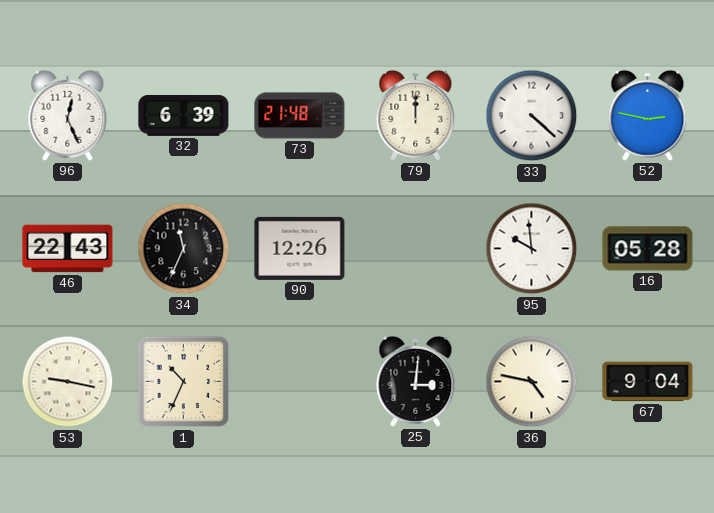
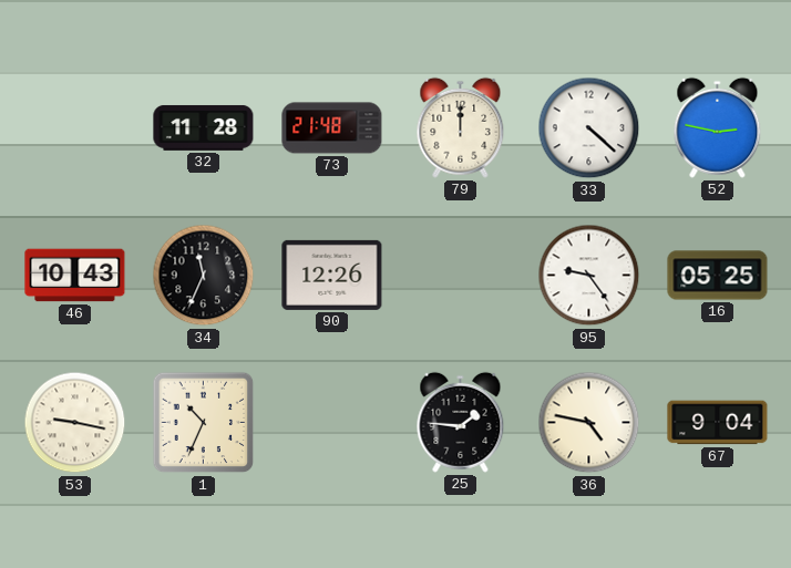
96: 12:26 -> none (68, 115)
32: 6:39 -> 11:28 (204, 127)
46: 22:43 -> 10:43 (75, 276)
95: 9:59 -> 9:24 (589, 276)
16: 05:28 -> 05:25 (718, 276)
25: 3:01 -> 1:46 (461, 422)
